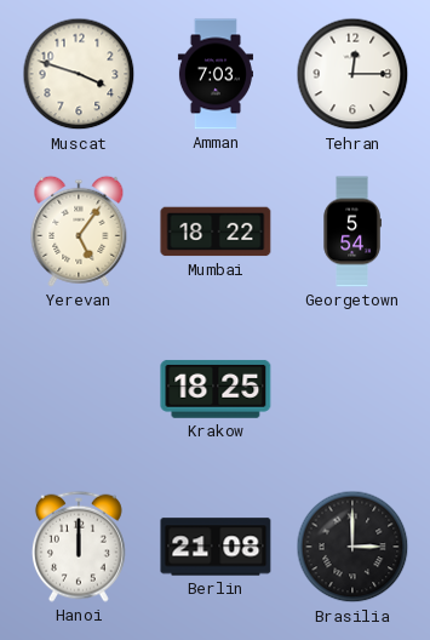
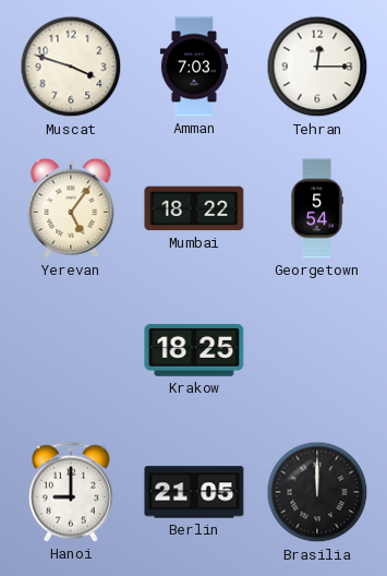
Hanoi: 12:00 -> 9:00 (71, 492)
Berlin: 21:08 -> 21:05 (194, 492)
Brasilia: 3:00 -> 12:00 (317, 492)
